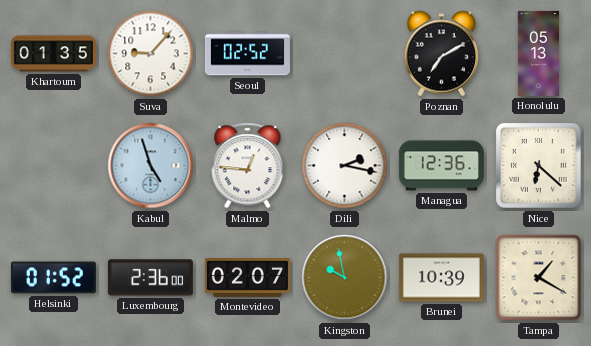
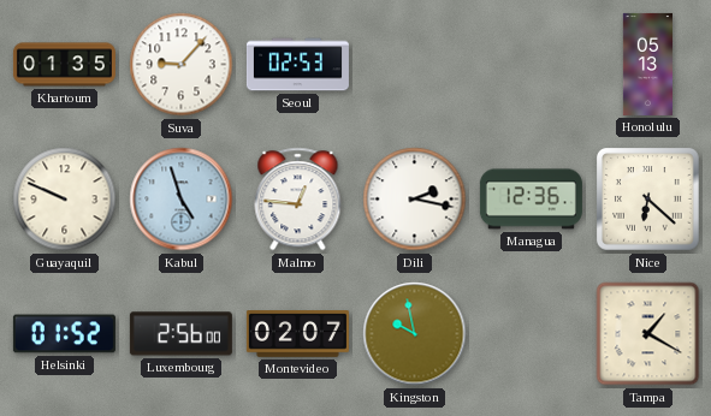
Seoul: 02:52 -> 02:53 (297, 65)
Poznan: 7:10 -> none (441, 54)
Guayaquil: none -> 9:49 (65, 200)
Luxembourg: 2:36 -> 2:56 (180, 334)
Brunei: 10:39 -> none (441, 278)
